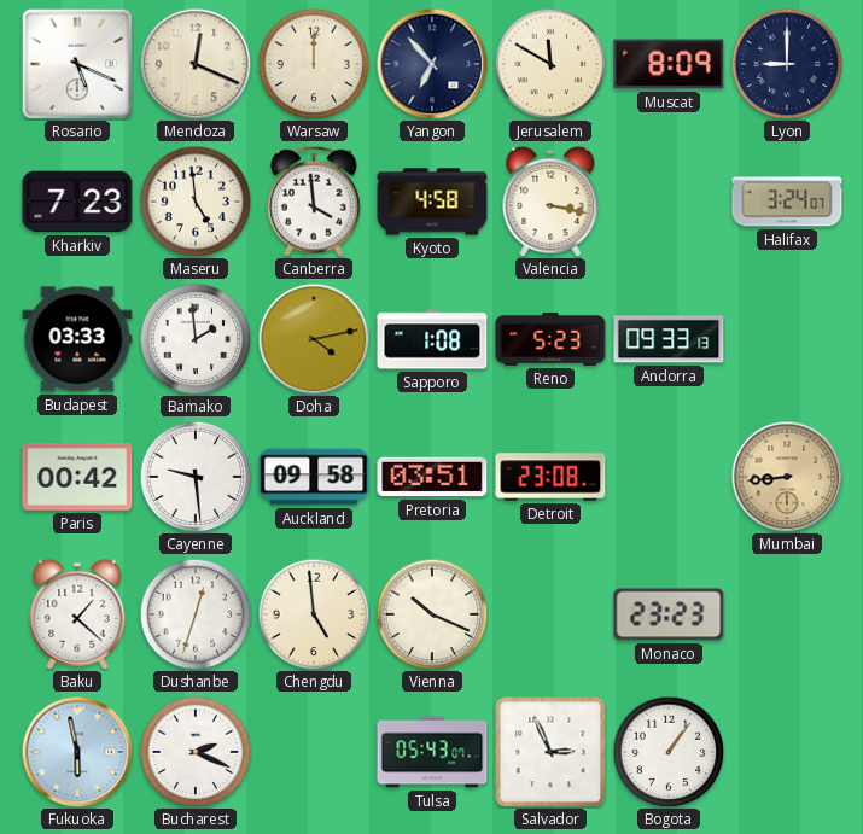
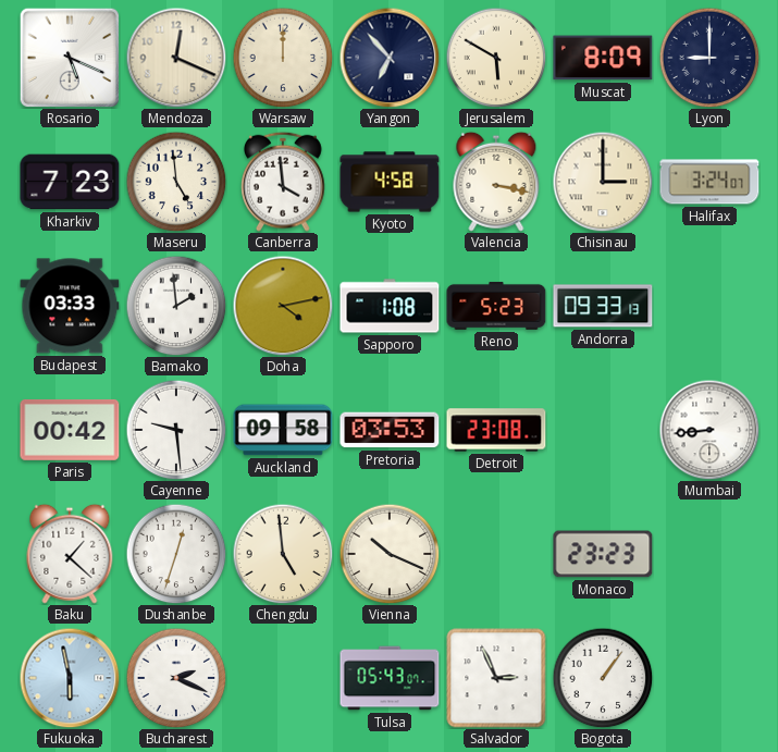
Jerusalem: 11:50 -> 5:50 (496, 58)
Chisinau: none -> 3:00 (603, 182)
Pretoria: 03:51 -> 03:53 (390, 430)
Mumbai dial: champagne -> white (709, 430)
